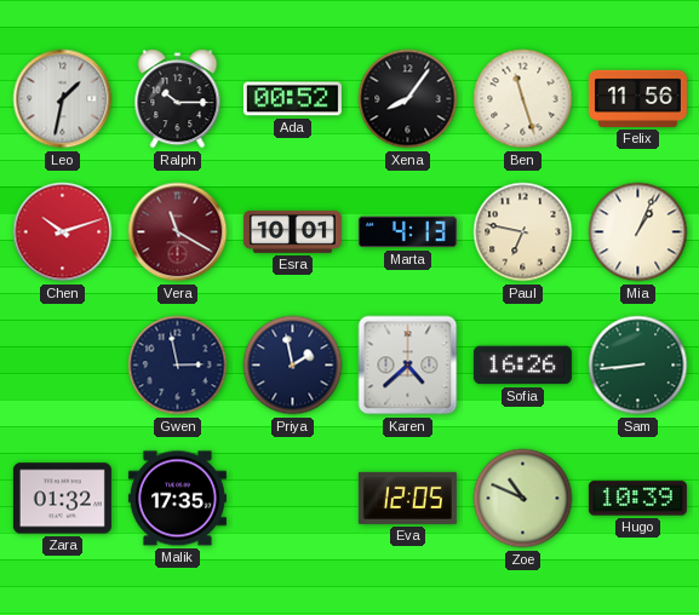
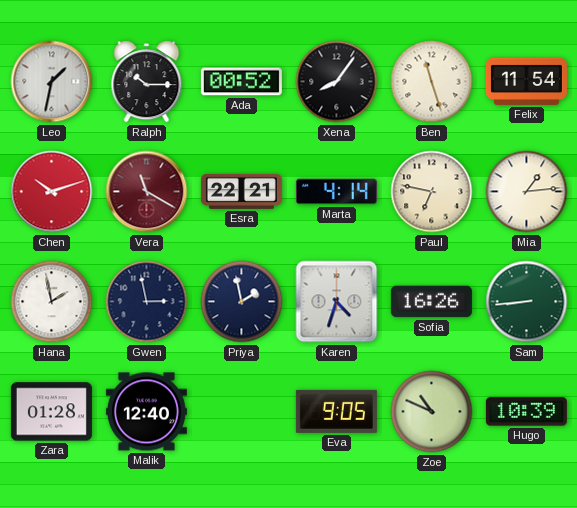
Felix: 11:56 -> 11:54 (526, 81)
Esra: 10:01 -> 22:21 (241, 191)
Marta: 4:13 -> 4:14 (336, 192)
Mia: 1:04 -> 1:14 (527, 192)
Hana: none -> 1:58 (52, 302)
Karen: 4:38 -> 4:33 (337, 302)
Zara: 01:32 -> 01:28 (51, 412)
Malik: 17:35 -> 12:40 (146, 412)
Eva: 12:05 -> 9:05 (336, 411)
